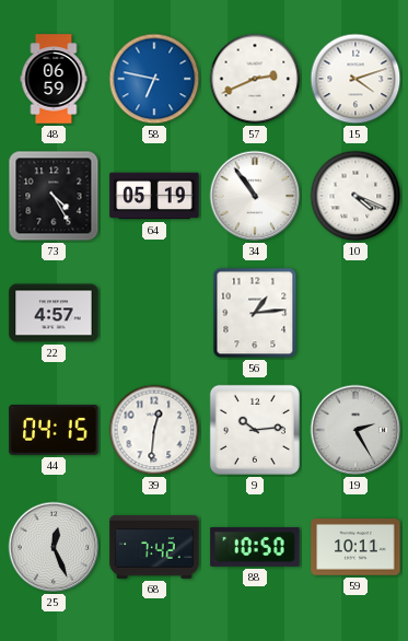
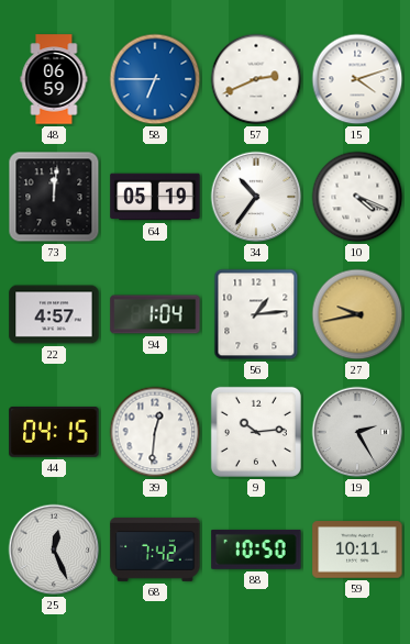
58: 6:47 -> 6:45 (155, 79)
73: 4:25 -> 12:01 (54, 197)
34: 10:54 -> 10:36 (256, 197)
94: none -> 1:04 (155, 314)
27: none -> 9:43 (357, 314)
